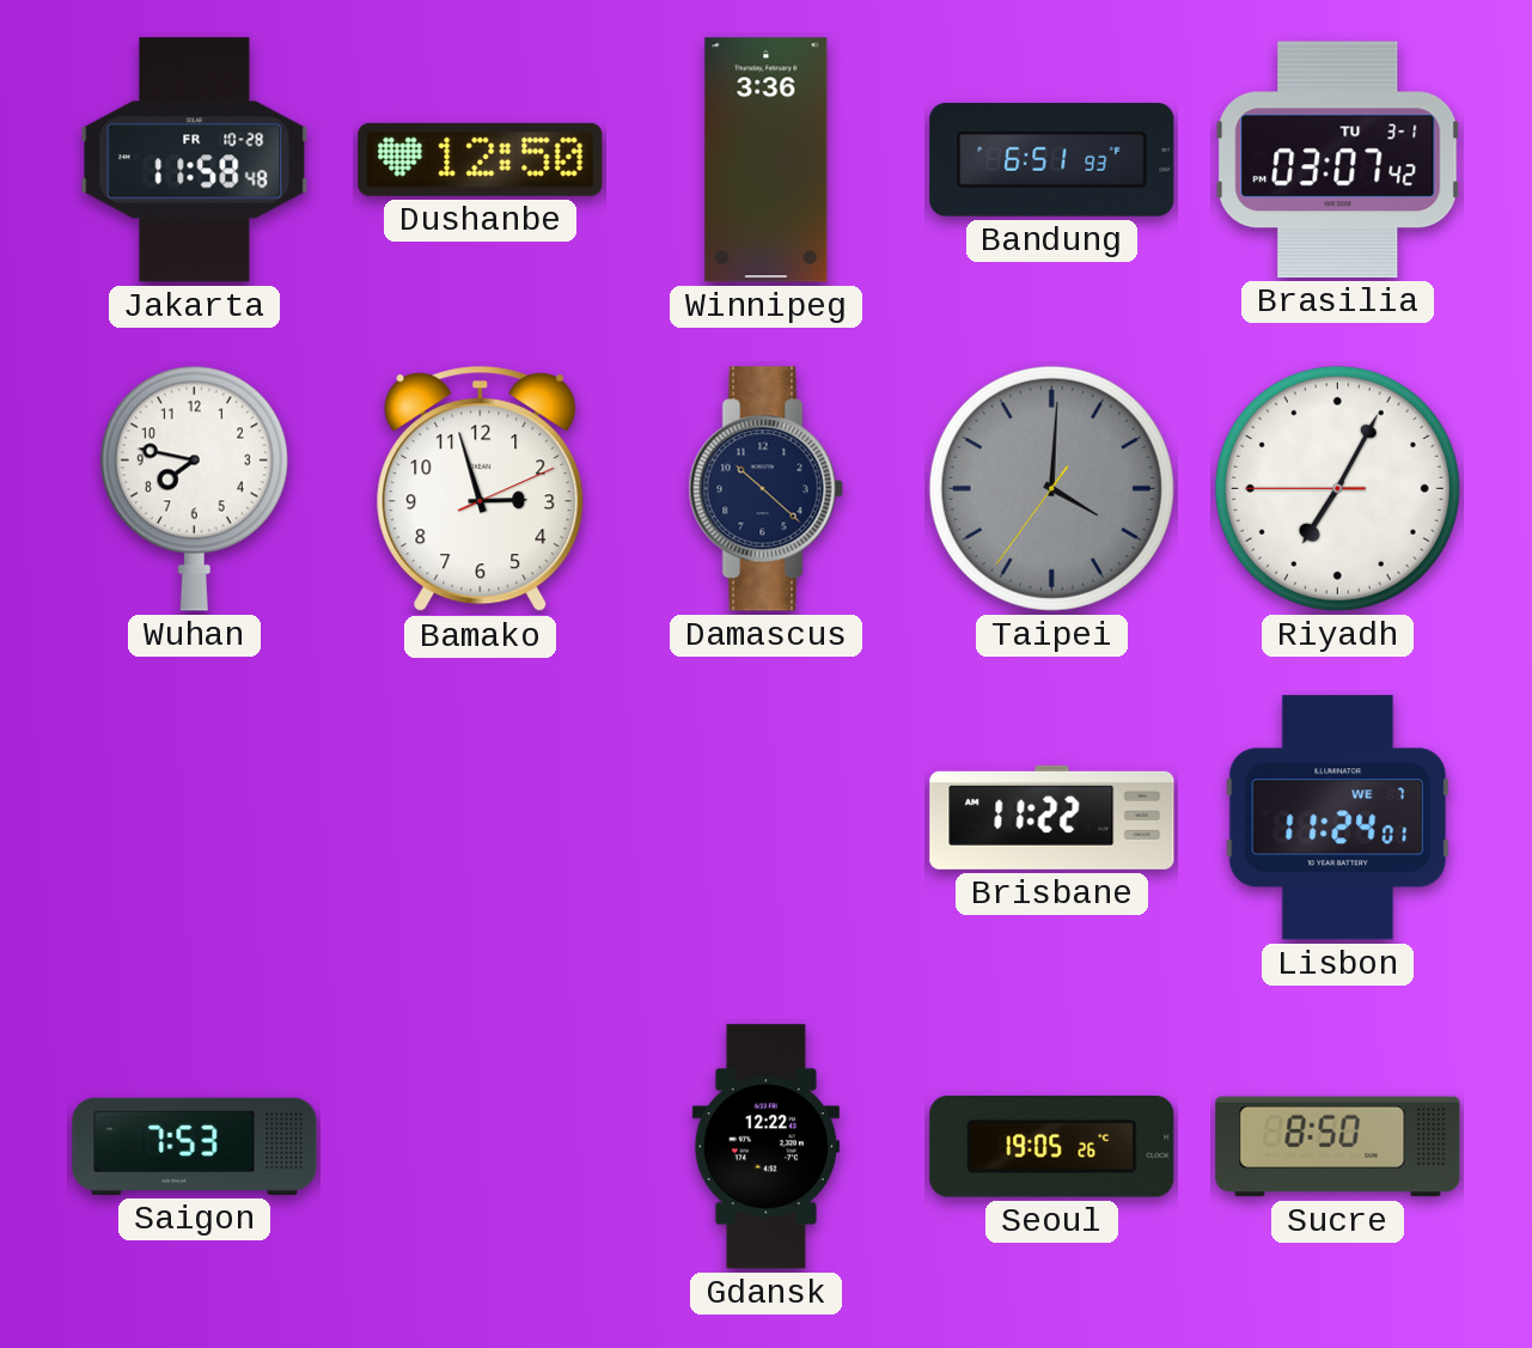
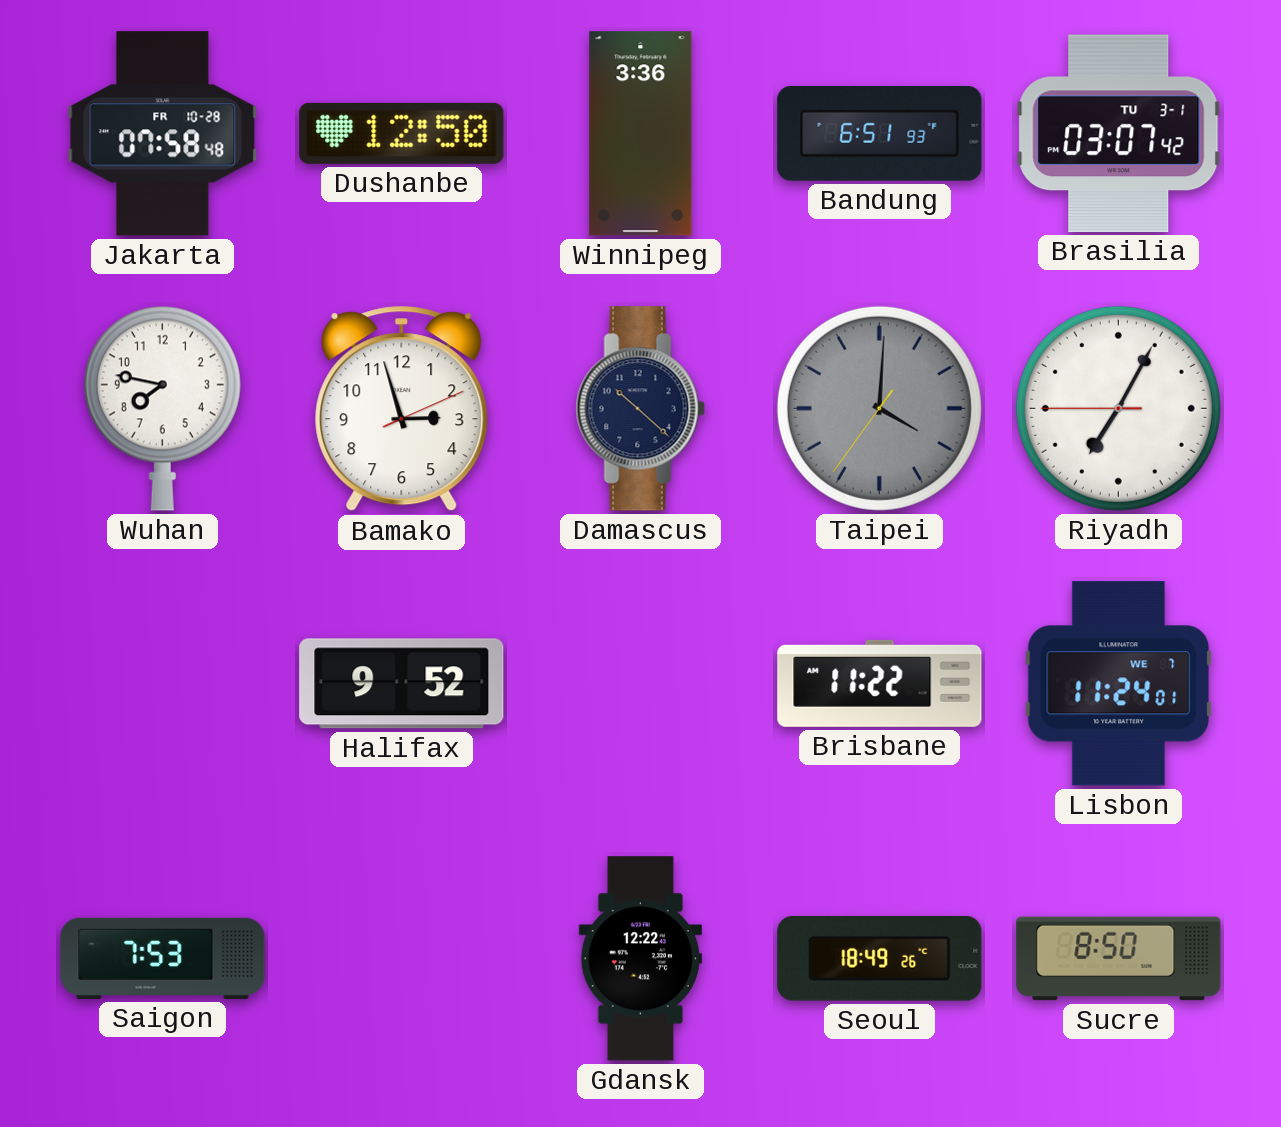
Jakarta: 11:58 -> 07:58 (163, 134)
Halifax: none -> 9:52 (402, 684)
Seoul: 19:05 -> 18:49 (880, 959)
